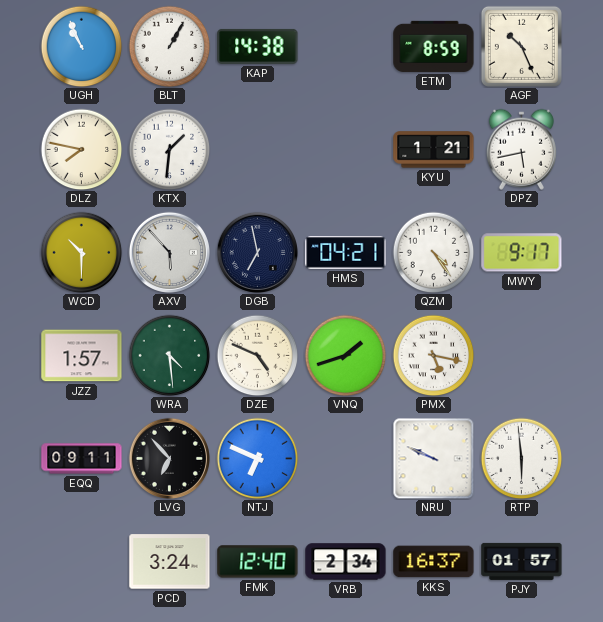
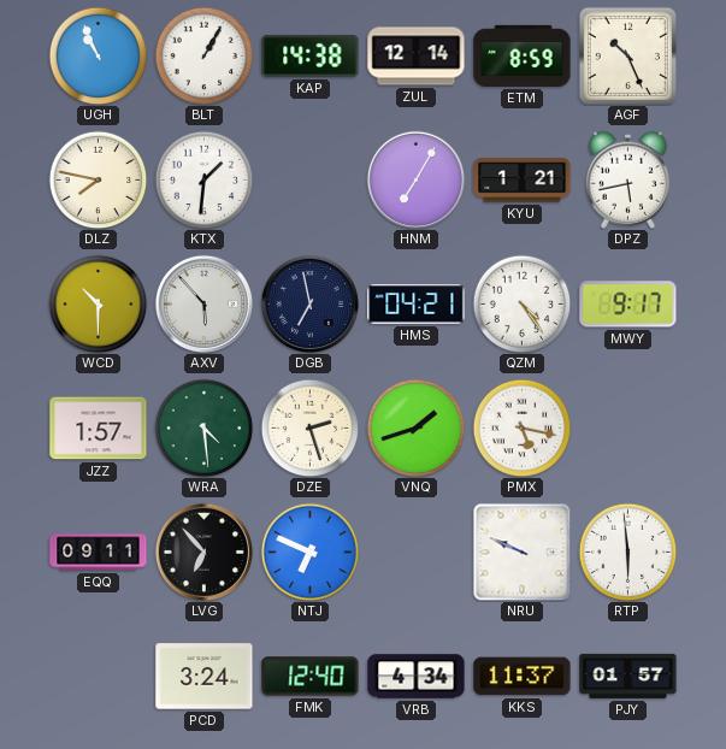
ZUL: none -> 12:14 (417, 57)
HNM: none -> 7:05 (415, 179)
DZE: 4:49 -> 2:27 (309, 427)
VRB: 2:34 -> 4:34 (417, 677)
KKS: 16:37 -> 11:37 (523, 677)
